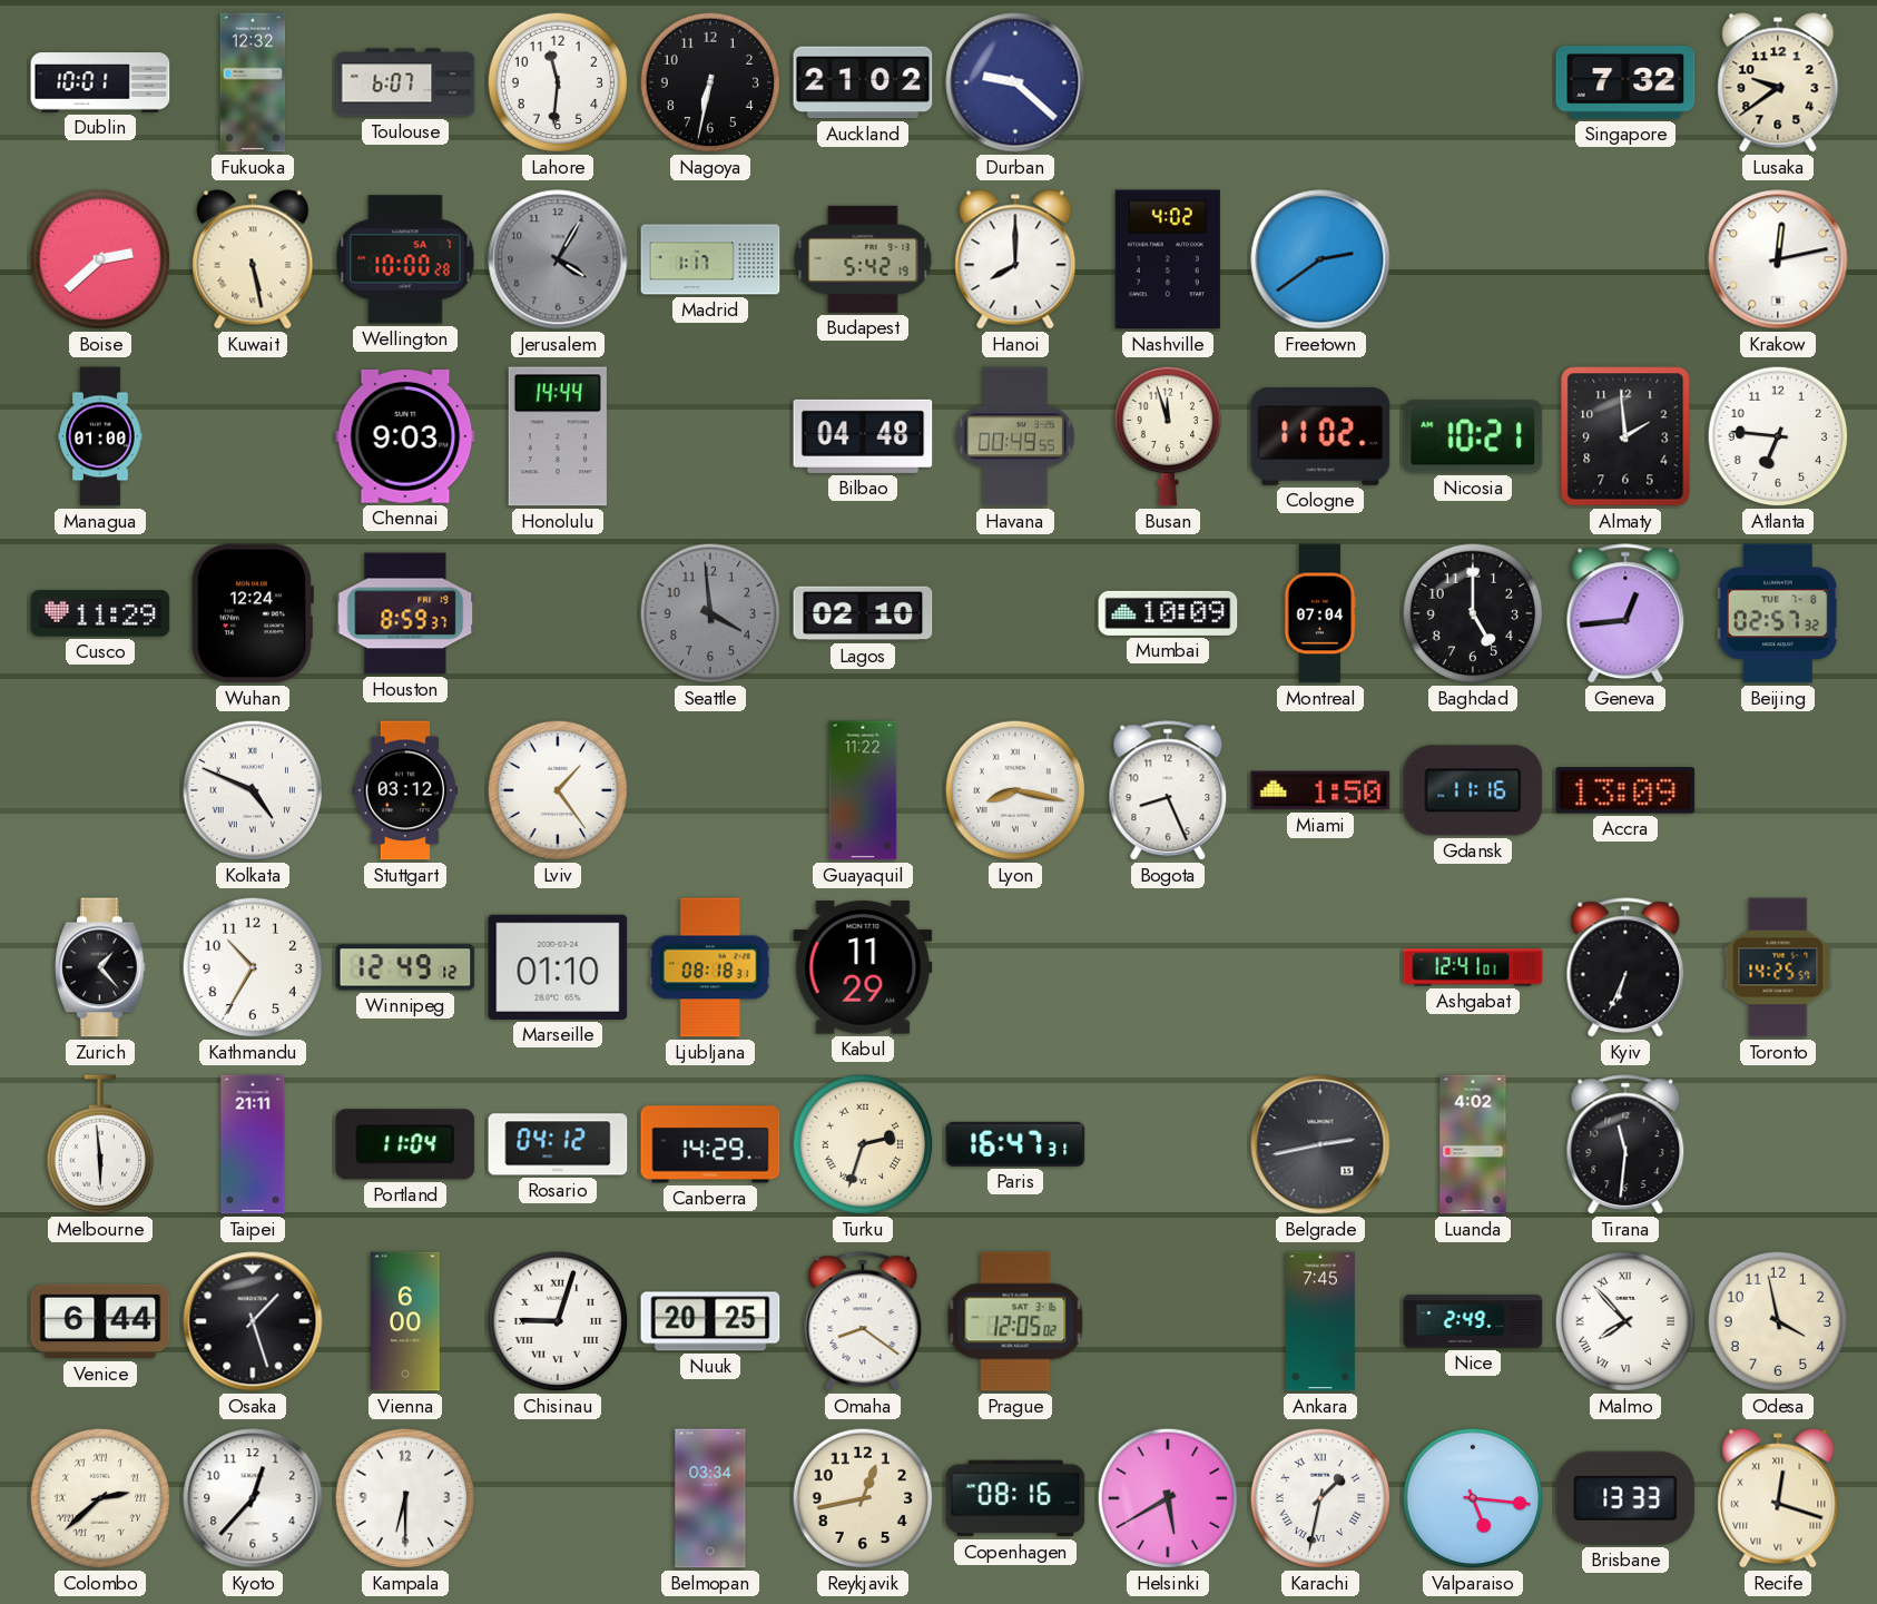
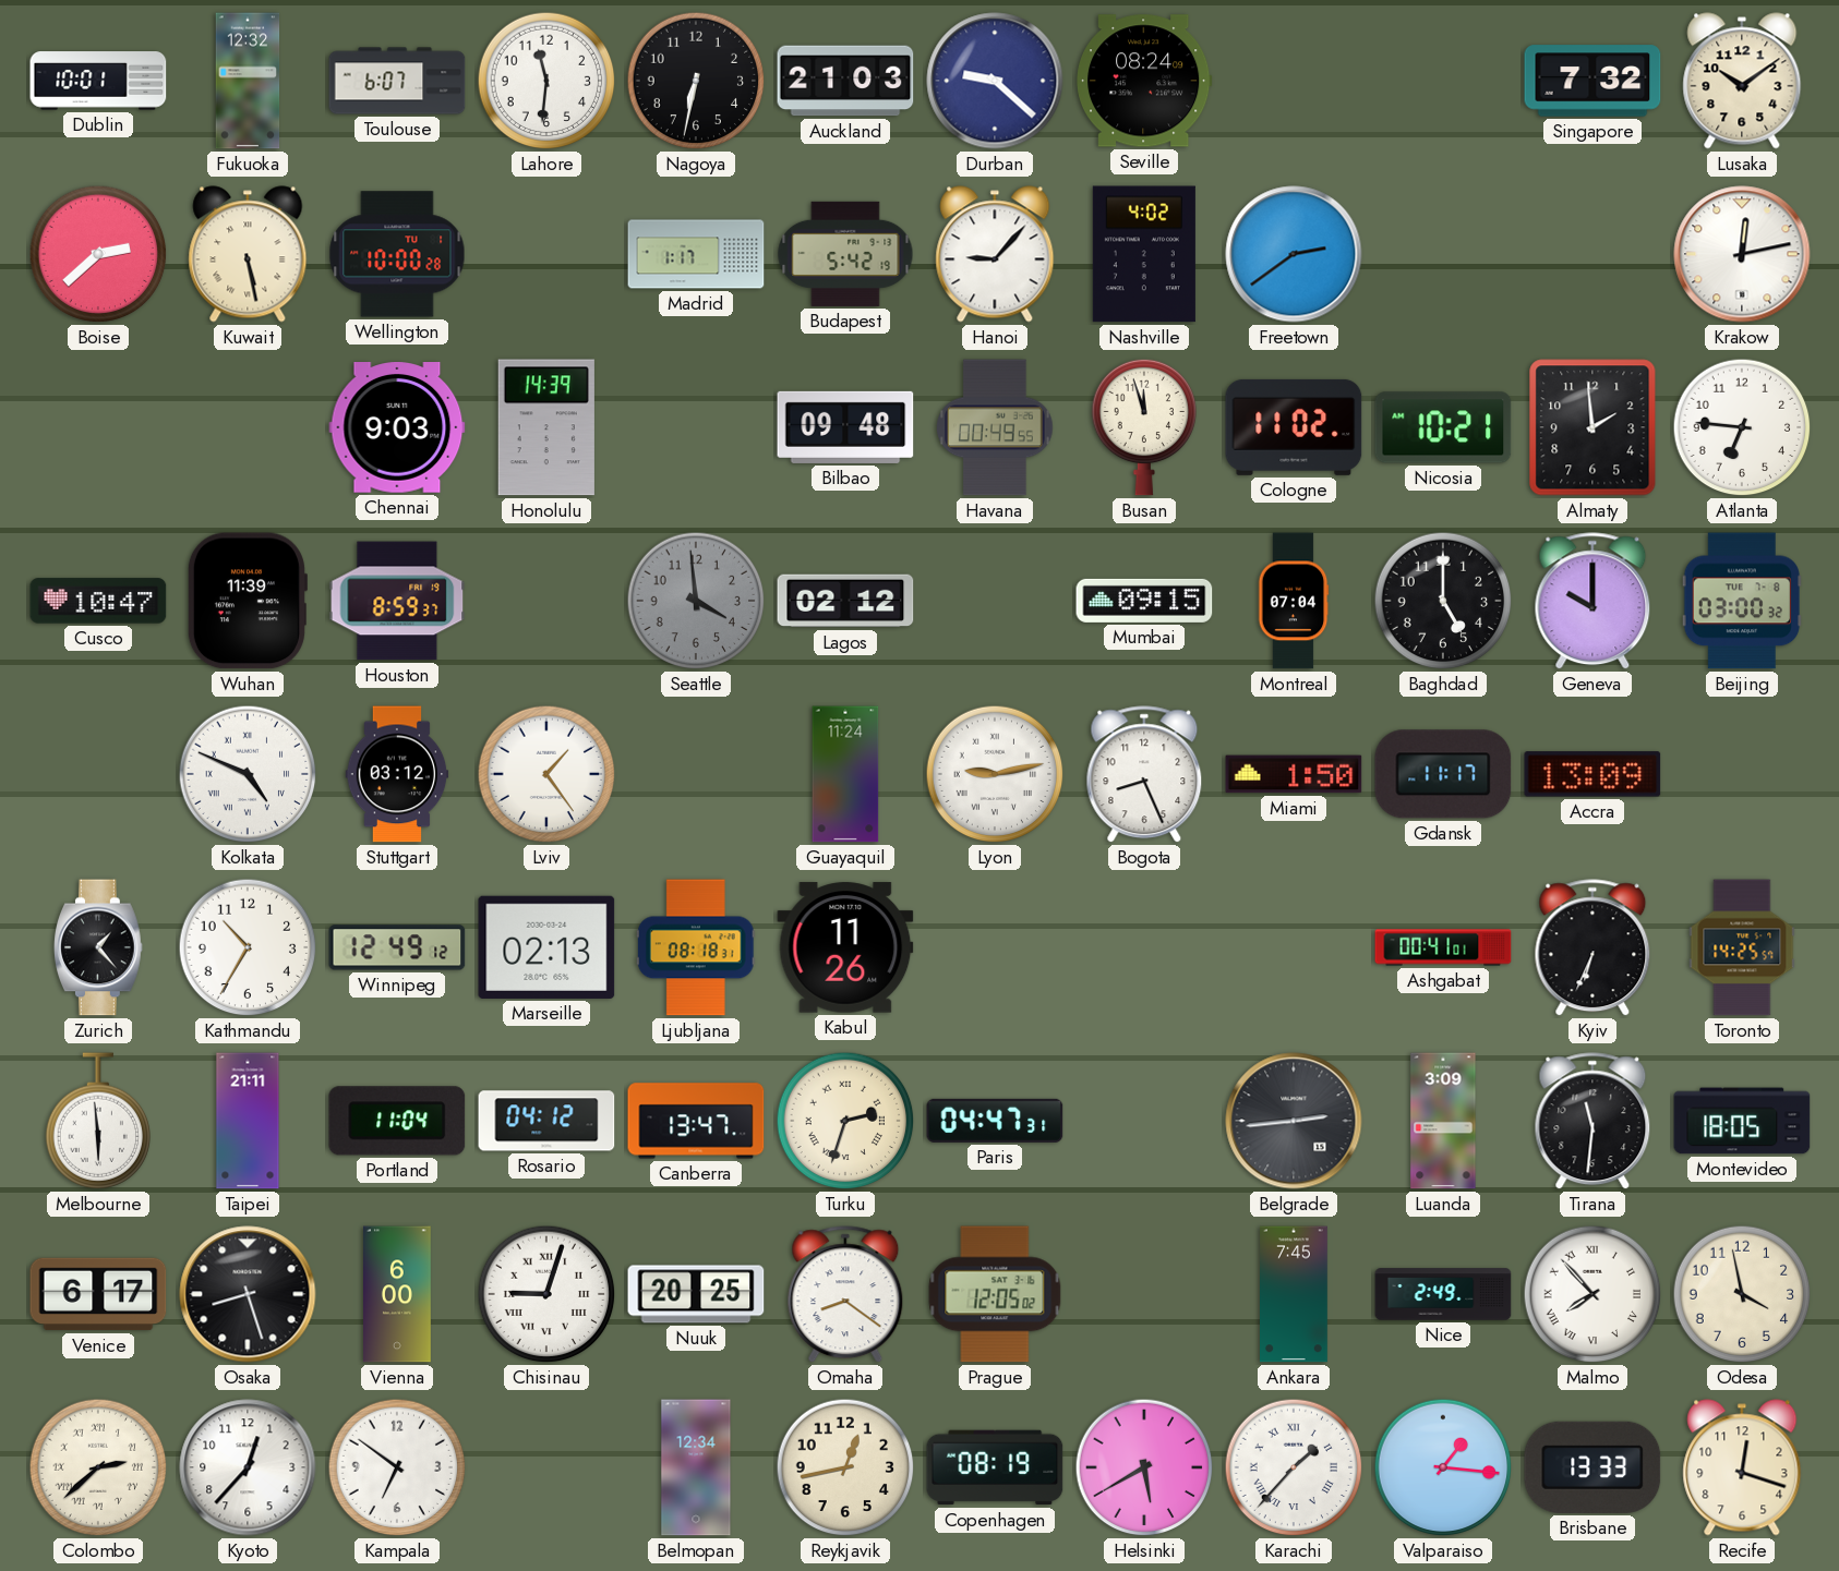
Auckland: 21:02 -> 21:03 (845, 81)
Seville: none -> 08:24 (1145, 81)
Lusaka: 9:39 -> 10:09 (1742, 81)
Wellington date: SA 7 -> TU 1 (397, 254)
Jerusalem: 4:05 -> none (558, 259)
Hanoi: 8:00 -> 9:07 (995, 254)
Managua: 01:00 -> none (101, 436)
Honolulu: 14:44 -> 14:39 (546, 427)
Bilbao: 04:48 -> 09:48 (845, 427)
Cusco: 11:29 -> 10:47 (98, 601)
Wuhan: 12:24 -> 11:39 (247, 601)
Lagos: 02:10 -> 02:12 (845, 601)
Mumbai: 10:09 -> 09:15 (1144, 601)
Geneva: 12:44 -> 10:00 (1592, 602)
Beijing: 02:57 -> 03:00 (1742, 601)
Guayaquil: 11:22 -> 11:24 (845, 774)
Lyon: 8:17 -> 9:13 (995, 774)
Gdansk: 11:16 -> 11:17 (1443, 774)
Marseille: 01:10 -> 02:13 (546, 947)
Kabul: 11:29 -> 11:26 (845, 947)
Ashgabat: 12:41 -> 00:41 (1443, 947)
Canberra: 14:29 -> 13:47 (696, 1121)
Paris: 16:47 -> 04:47 (995, 1121)
Belgrade: 2:43 -> 2:44 (1294, 1121)
Luanda: 4:02 -> 3:09 (1443, 1121)
Montevideo: none -> 18:05 (1742, 1121)
Venice: 6:44 -> 6:17 (98, 1294)
Osaka: 1:27 -> 8:27 (248, 1294)
Kampala: 6:30 -> 6:51 (397, 1467)
Belmopan: 03:34 -> 12:34 (696, 1467)
Copenhagen: 08:16 -> 08:19 (995, 1467)
Karachi: 1:32 -> 1:37 (1294, 1467)
Valparaiso: 5:16 -> 1:16 (1443, 1467)
Recife numerals: Roman -> Arabic (1742, 1467)
